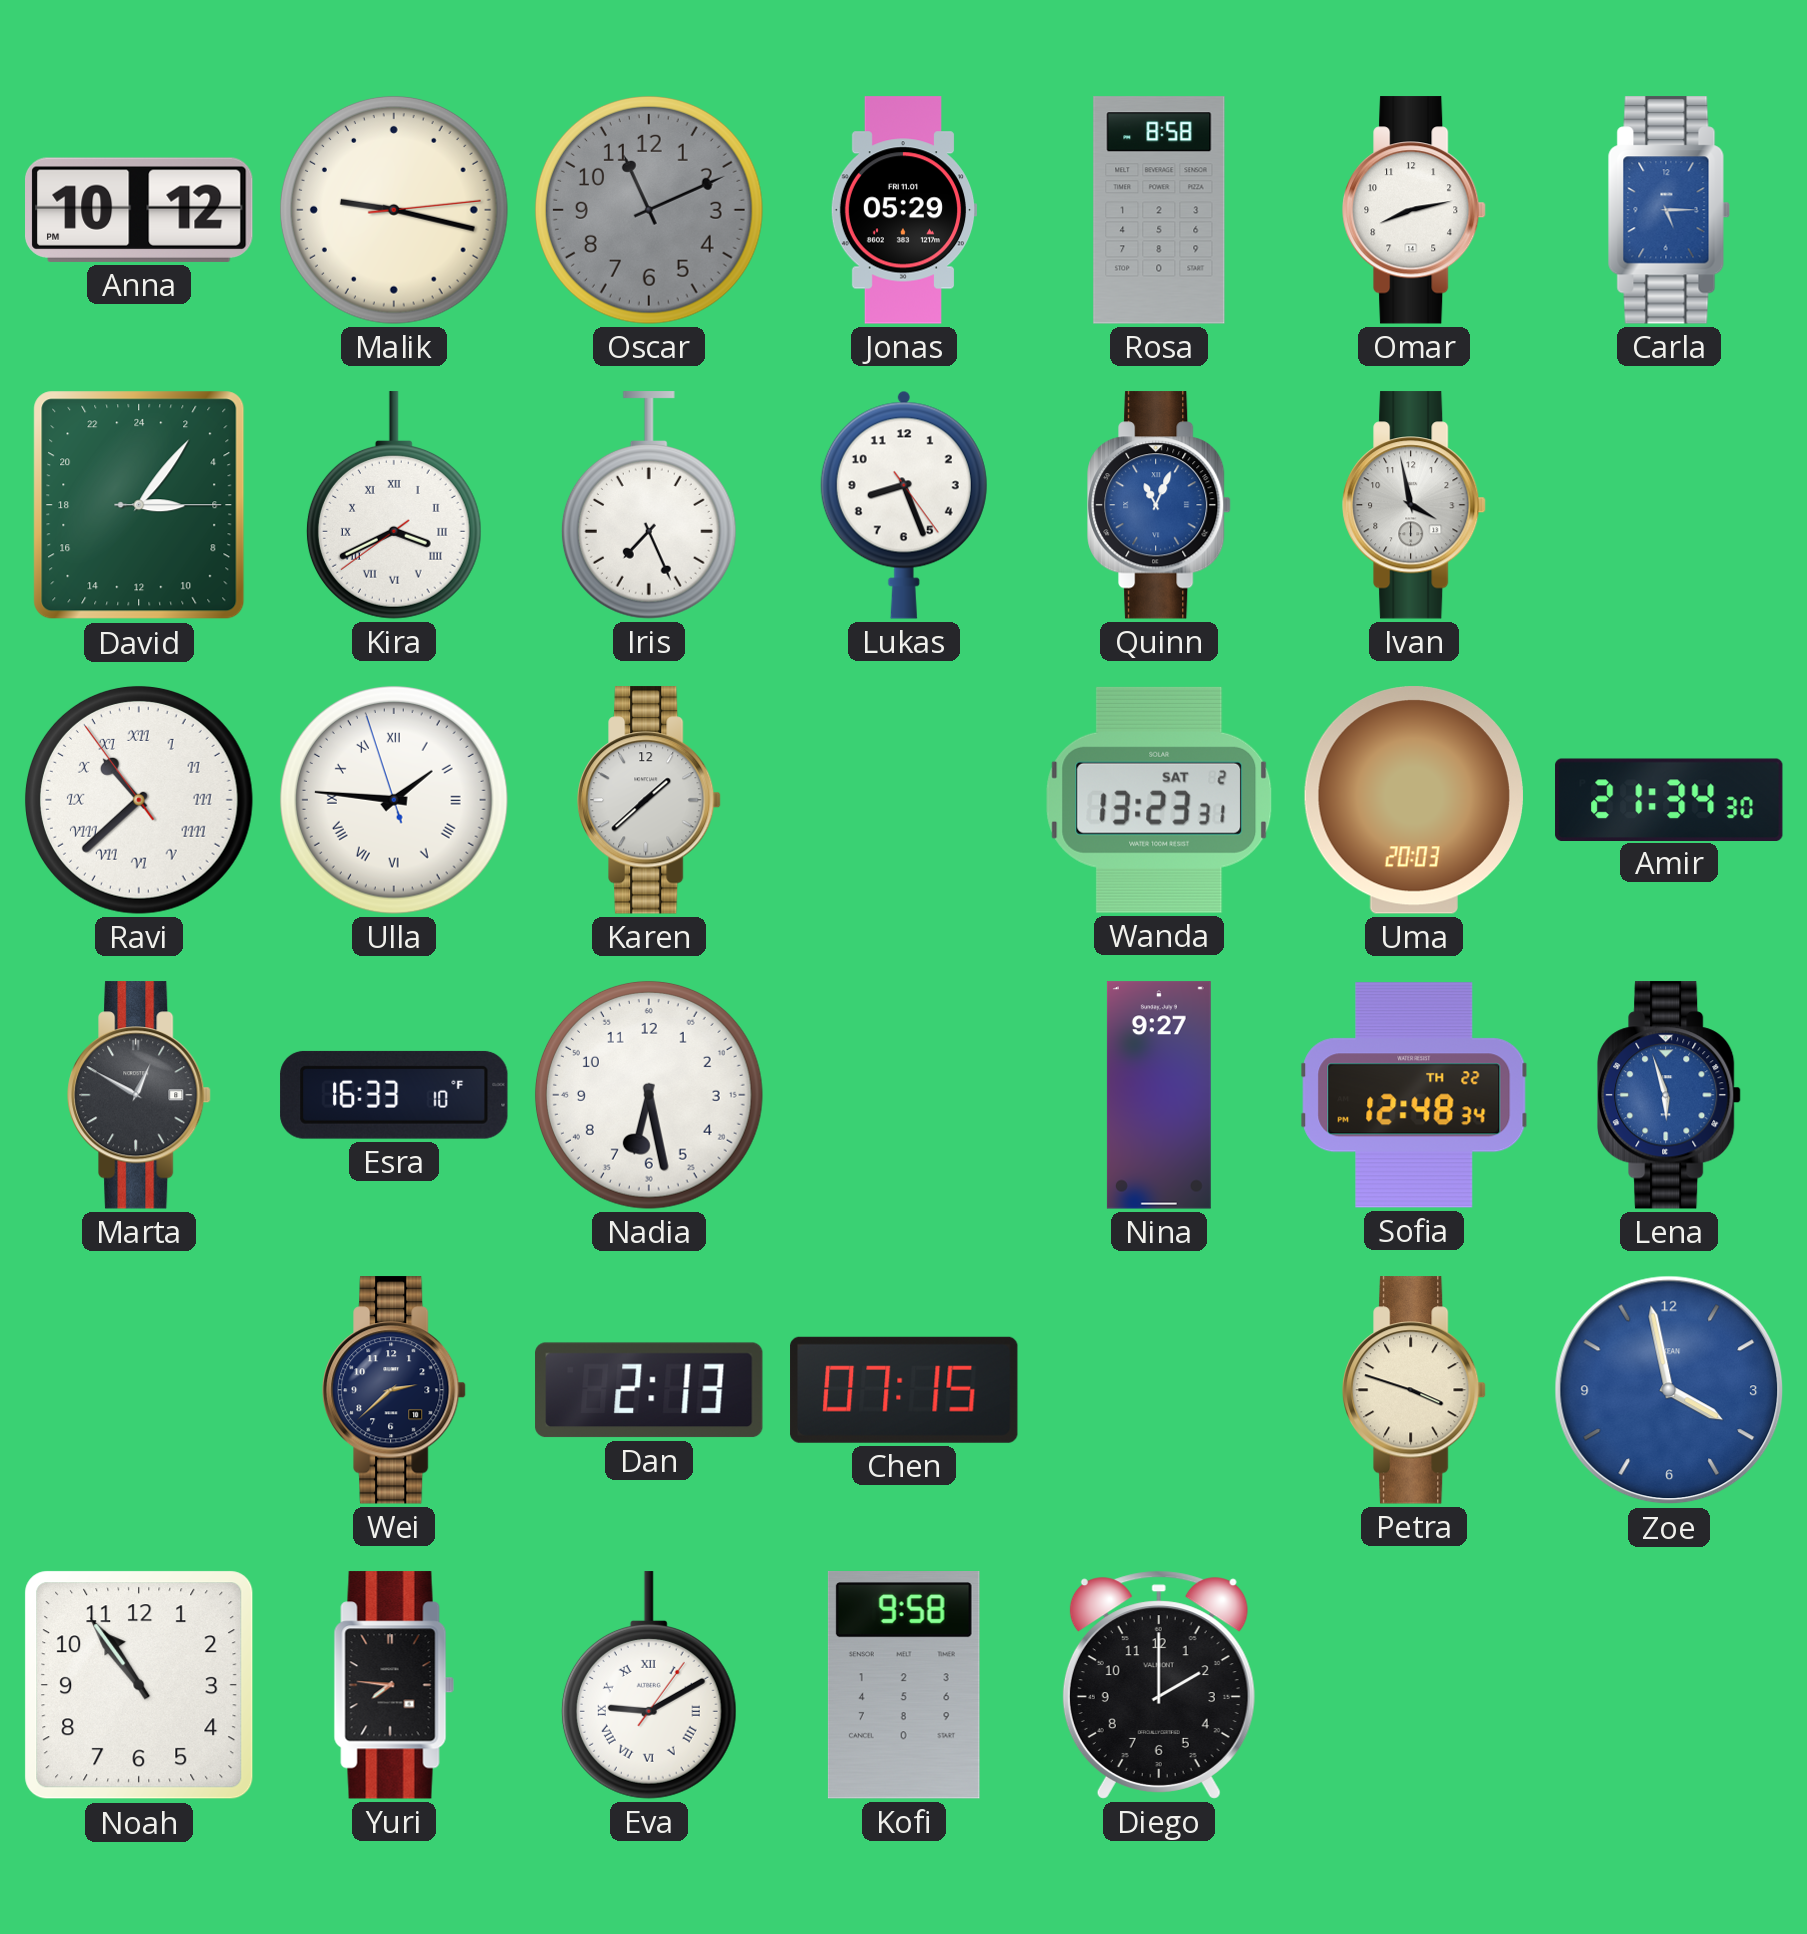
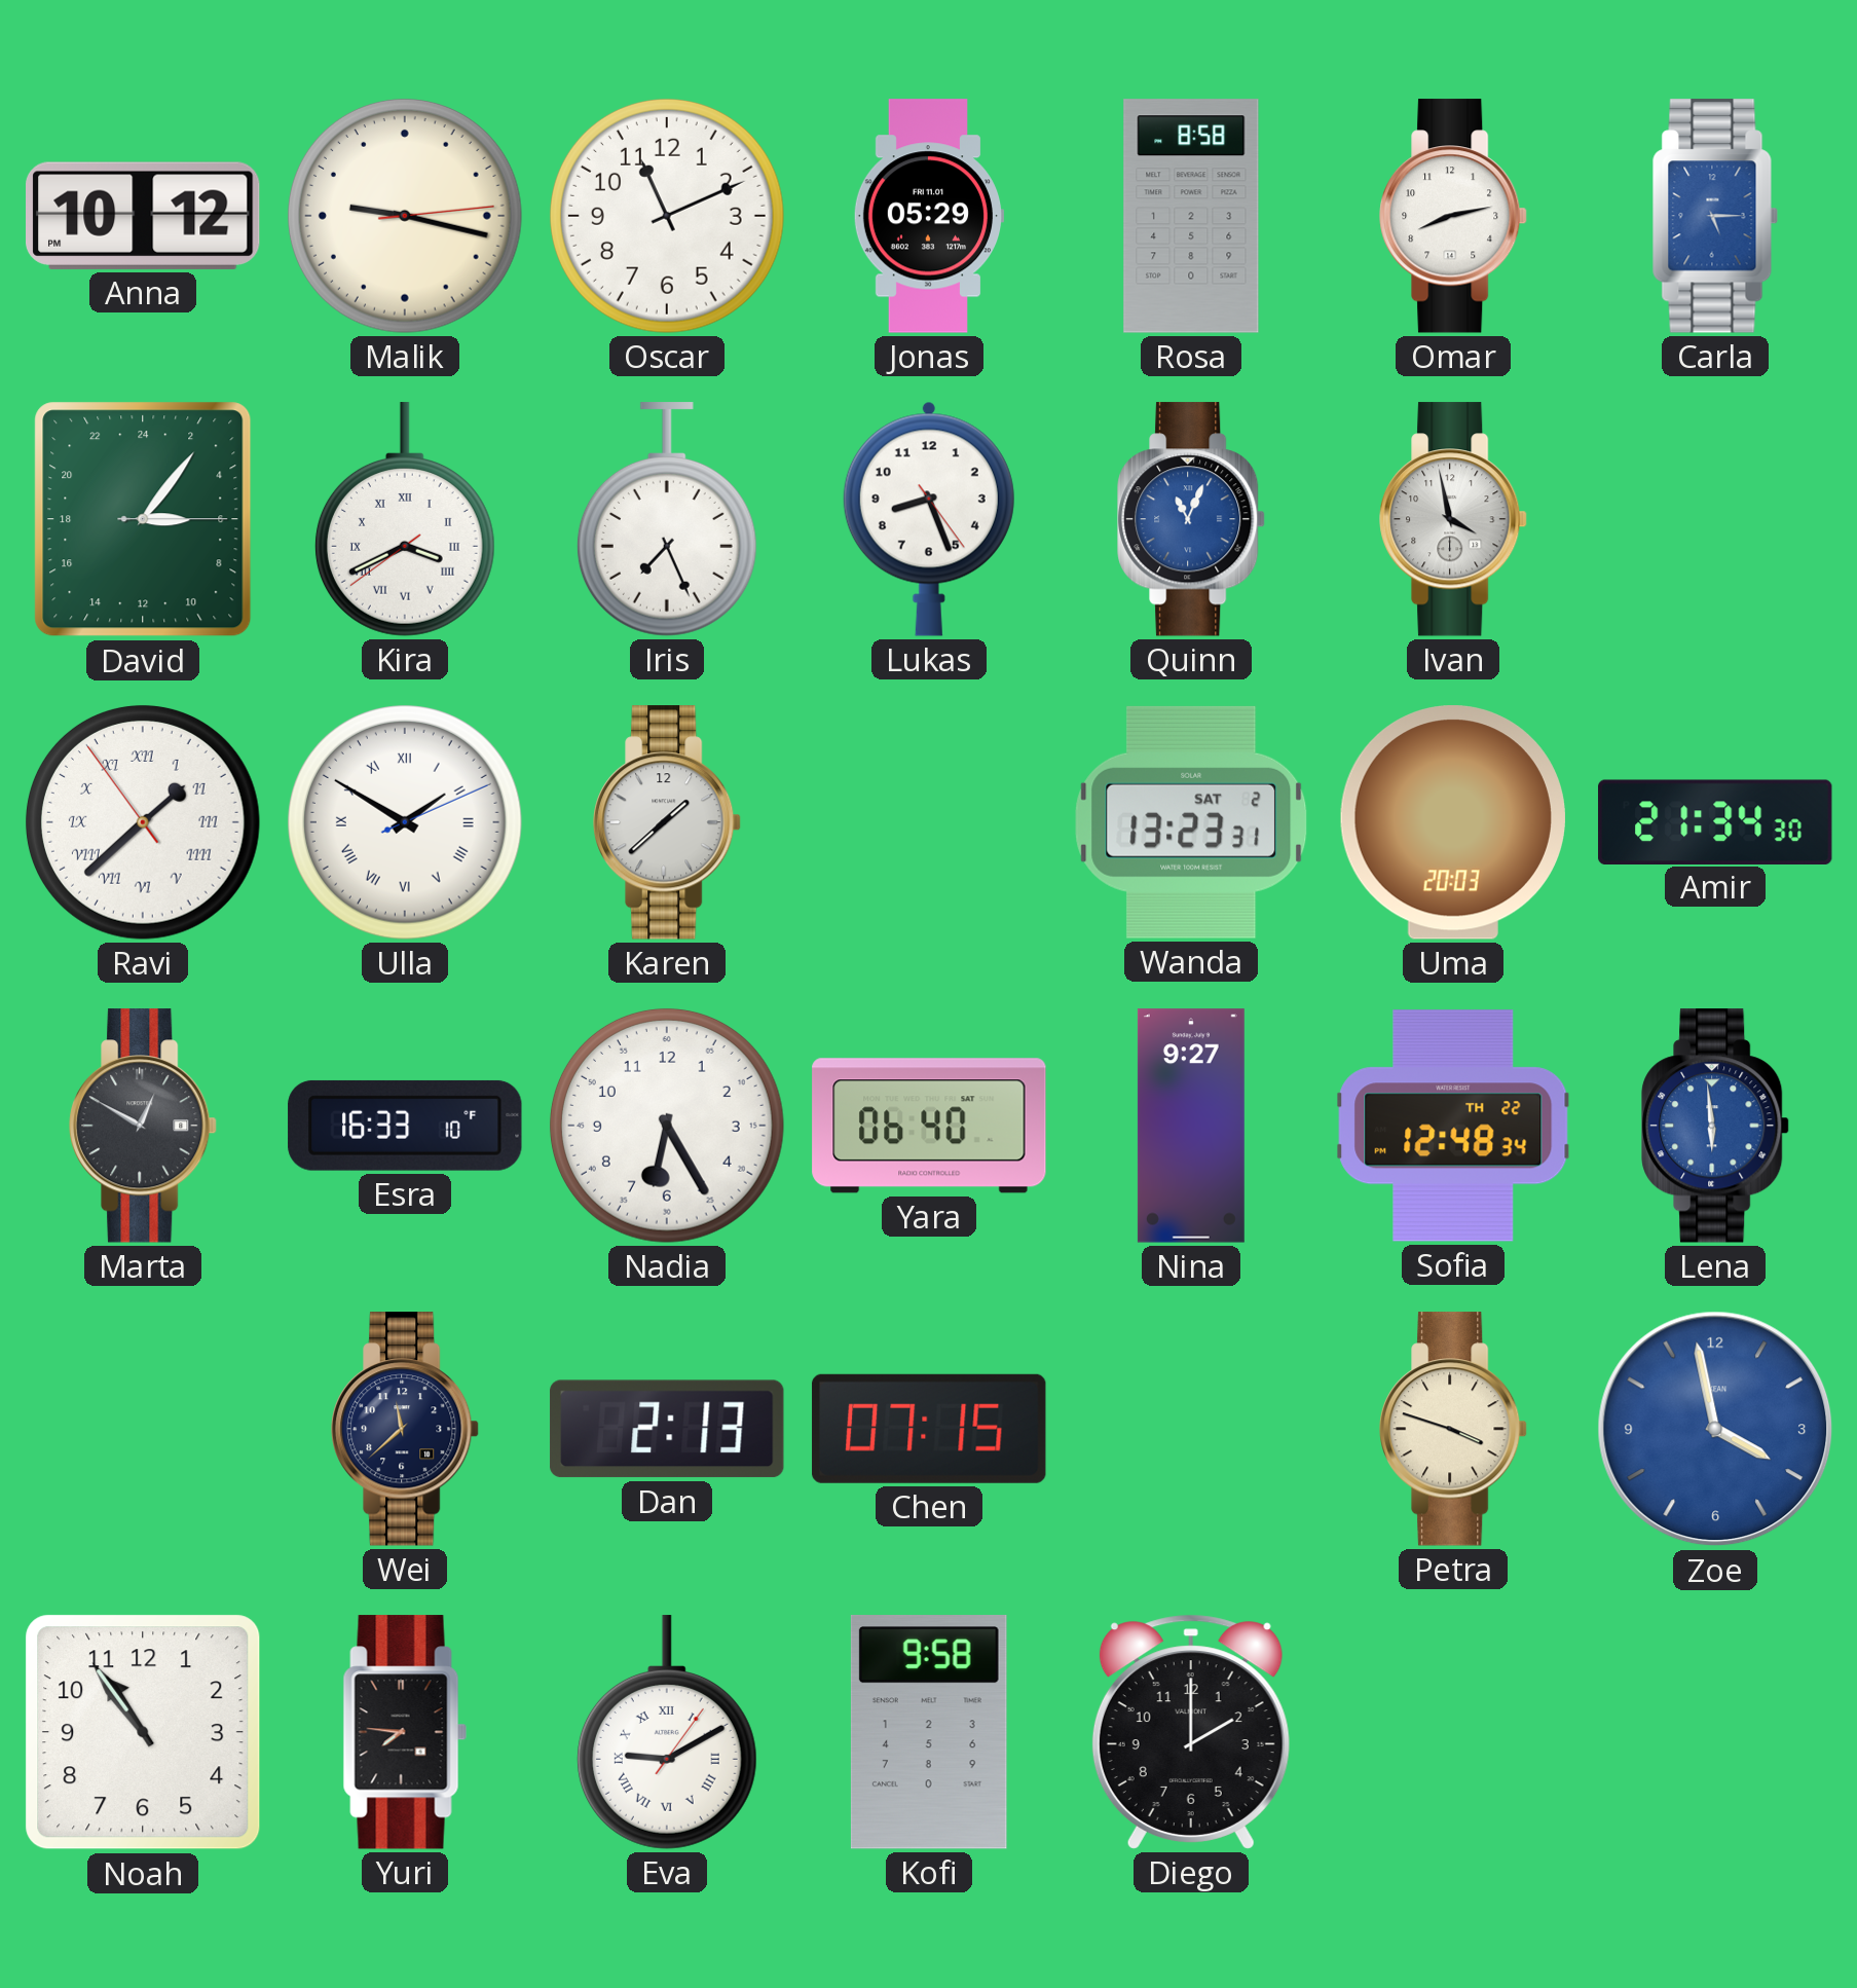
Oscar dial: grey -> white (667, 216)
Ravi: 10:37 -> 1:37 (143, 822)
Ulla: 1:45 -> 1:50 (405, 822)
Nadia: 6:28 -> 6:25 (667, 1126)
Yara: none -> 06:40 (929, 1126)
Lena: 5:57 -> 5:59 (1715, 1126)
Wei: 2:38 -> 11:38 (405, 1429)
